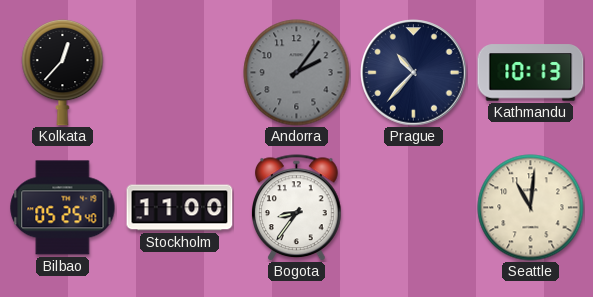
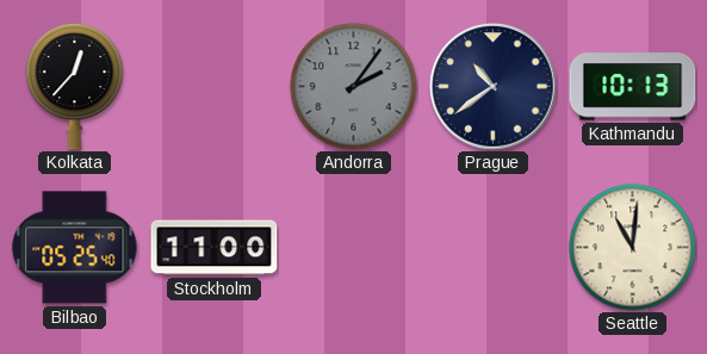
Prague: 10:37 -> 10:39 (494, 87)
Bogota: 8:36 -> none (297, 208)
